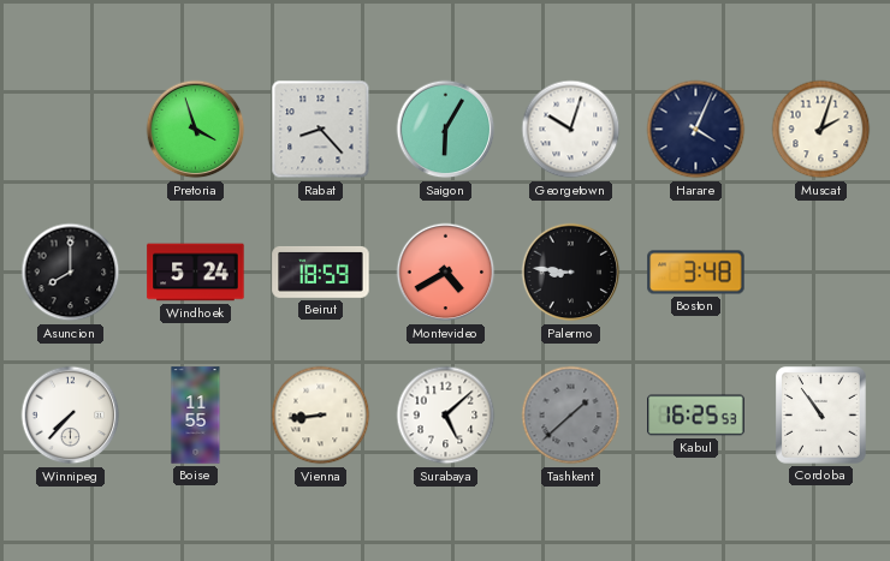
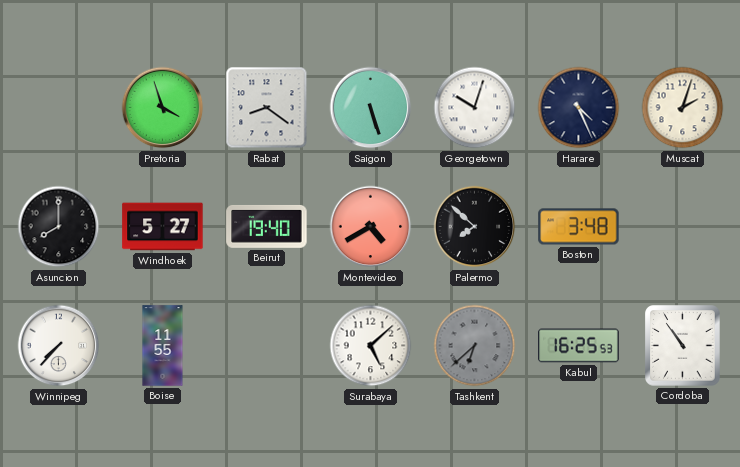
Rabat: 8:23 -> 8:21 (267, 108)
Saigon: 6:05 -> 5:27 (371, 108)
Harare: 4:04 -> 4:26 (579, 108)
Windhoek: 5:24 -> 5:27 (163, 227)
Beirut: 18:59 -> 19:40 (267, 226)
Palermo: 8:46 -> 7:52 (475, 227)
Vienna: 8:44 -> none (321, 416)
Tashkent: 1:38 -> 6:38 (475, 346)
